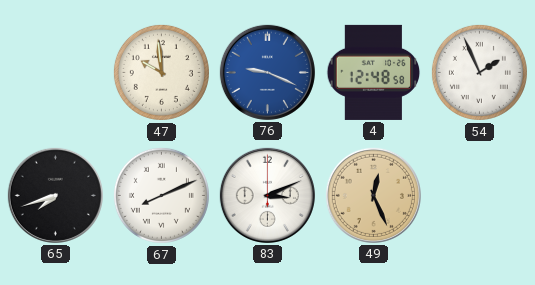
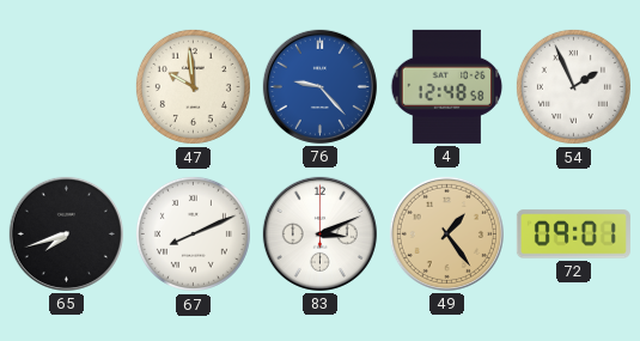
76: 9:19 -> 9:23 (319, 86)
49: 12:26 -> 1:24 (446, 233)
72: none -> 09:01 (573, 235)
